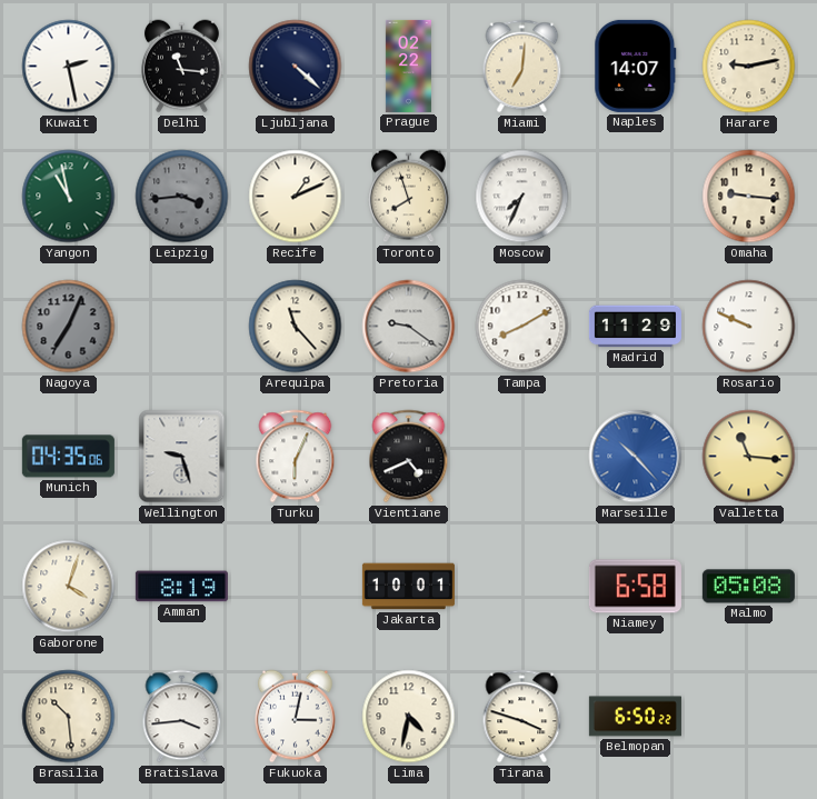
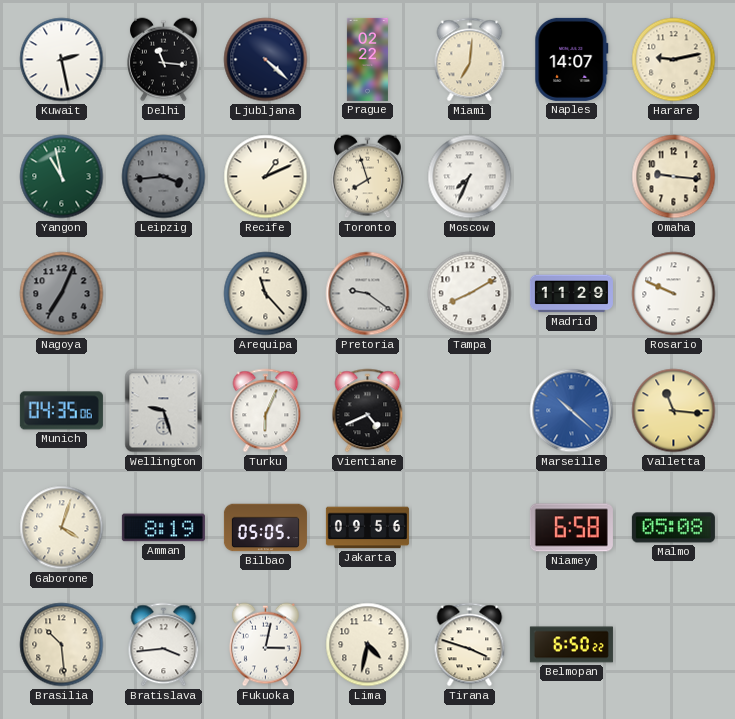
Marseille: 10:23 -> 10:22 (572, 411)
Bilbao: none -> 05:05 (265, 528)
Jakarta: 10:01 -> 09:56 (367, 528)
